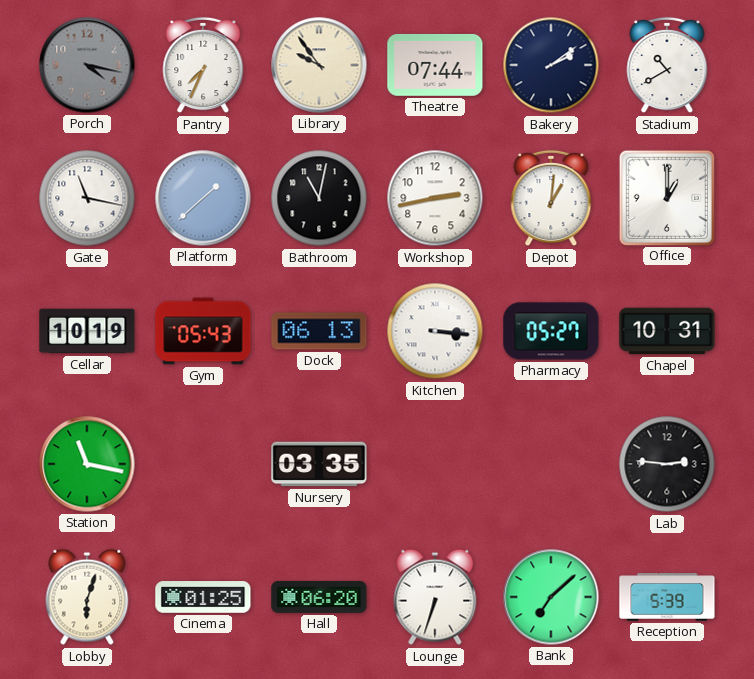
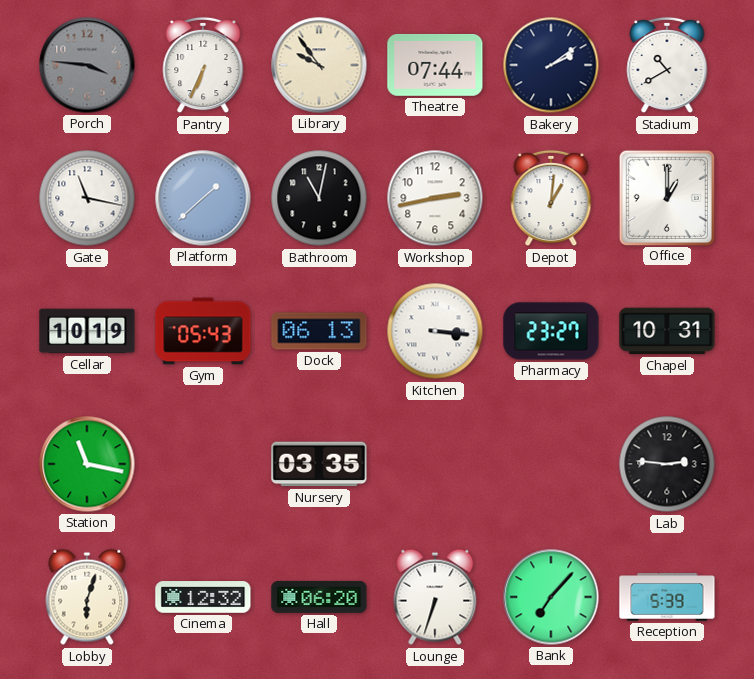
Porch: 4:17 -> 3:46 (87, 65)
Pantry: 7:34 -> 6:34 (203, 65)
Pharmacy: 05:27 -> 23:27 (551, 331)
Cinema: 01:25 -> 12:32 (203, 597)
Bank: 7:08 -> 7:07 (551, 597)
